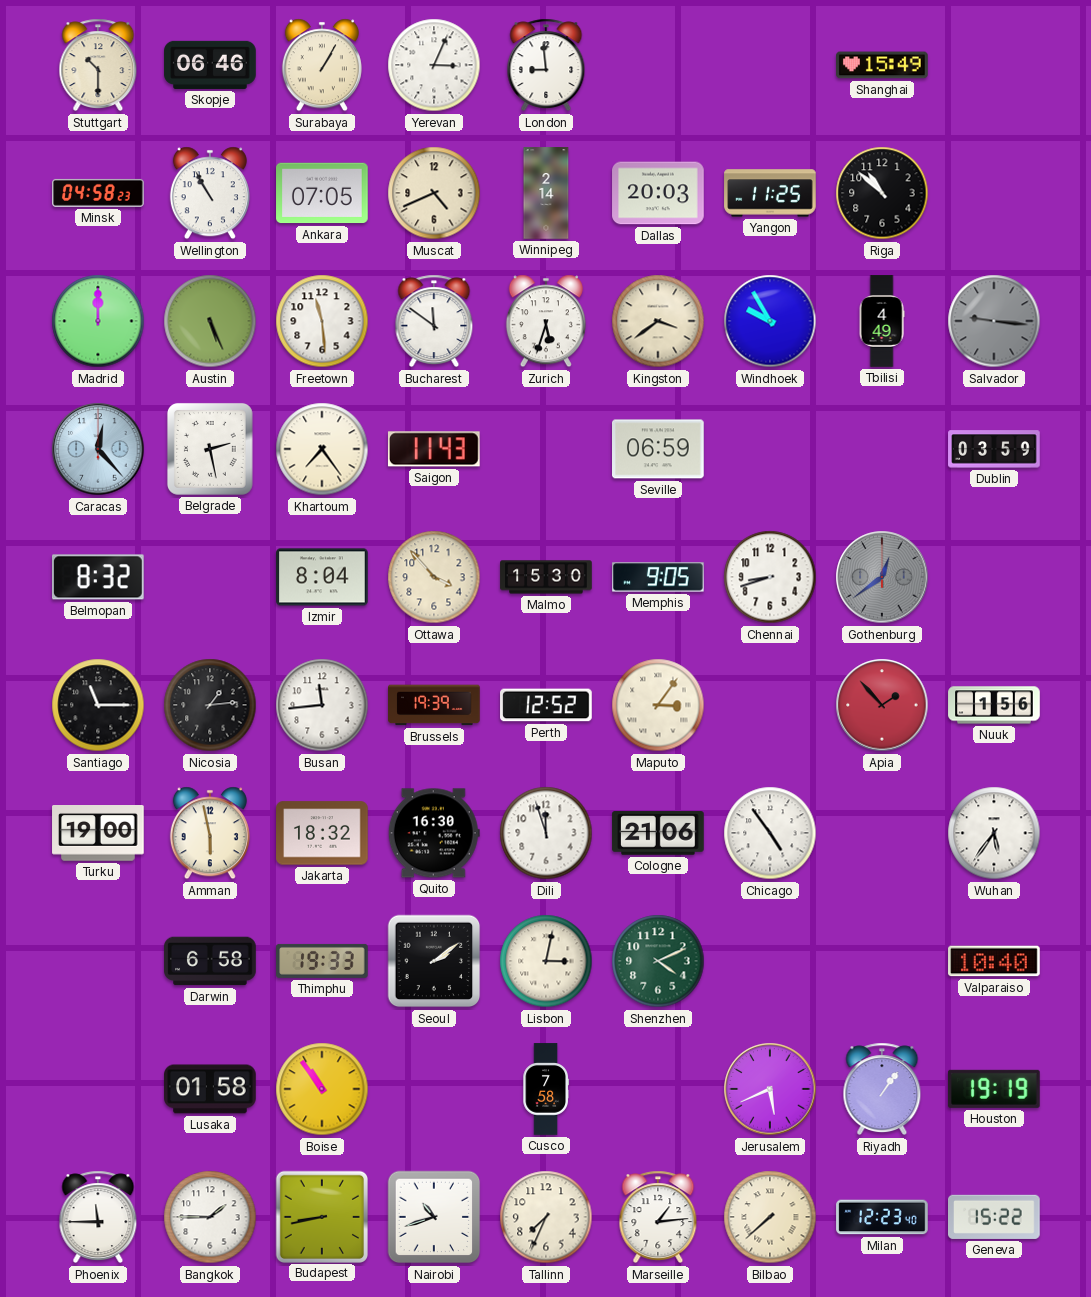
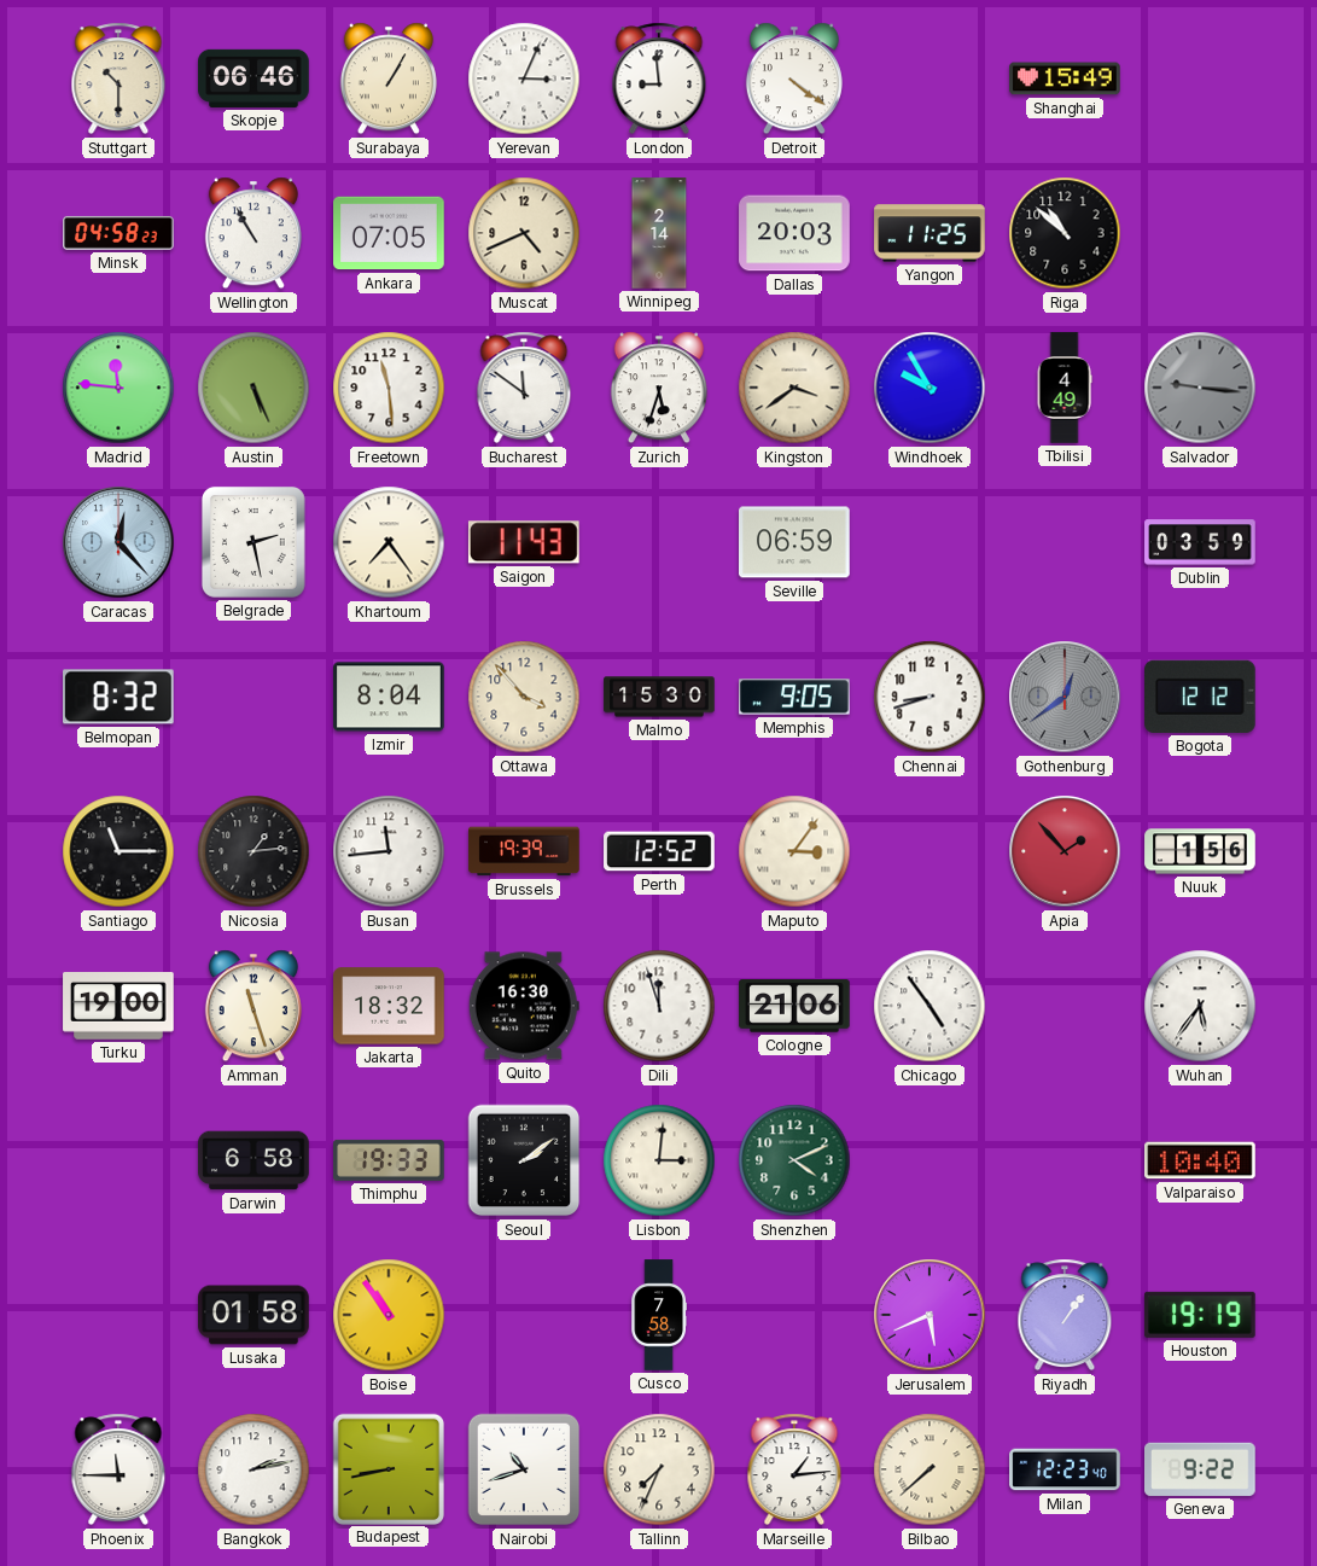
Detroit: none -> 4:21 (794, 78)
Madrid: 12:00 -> 11:46 (118, 388)
Bogota: none -> 12:12 (1201, 697)
Amman: 5:58 -> 11:27 (254, 1006)
Lisbon: 3:02 -> 3:01 (659, 1160)
Bangkok: 1:45 -> 2:13 (254, 1469)
Geneva: 15:22 -> 9:22 (1201, 1469)
